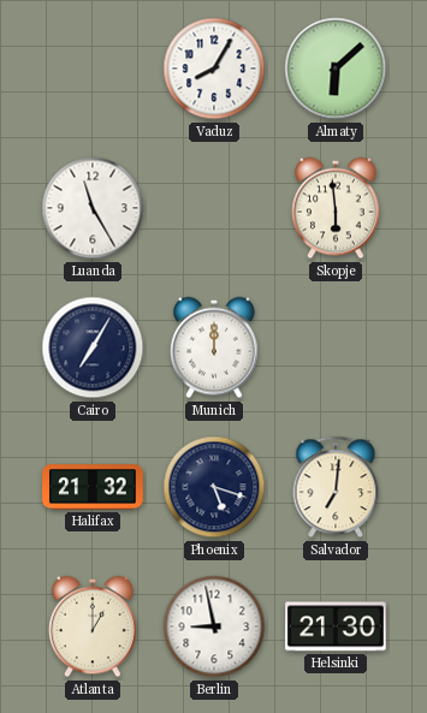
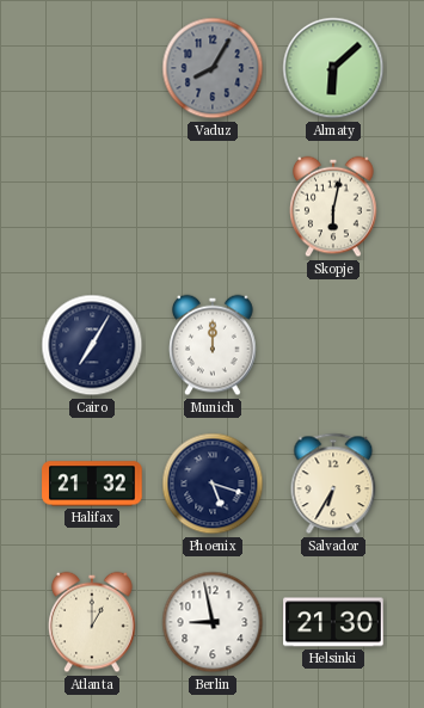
Vaduz dial: white -> grey (213, 68)
Luanda: 11:25 -> none (93, 208)
Skopje: 5:59 -> 6:02 (333, 207)
Salvador: 7:01 -> 6:35 (333, 484)
